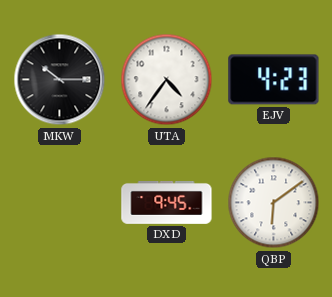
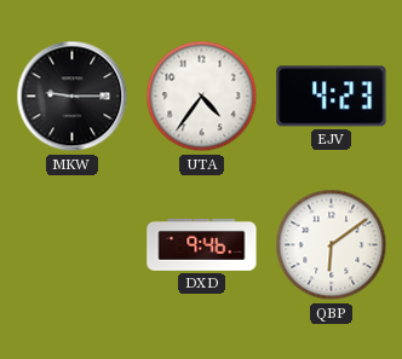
MKW: 10:15 -> 9:15 (73, 97)
DXD: 9:45 -> 9:46 (202, 244)
